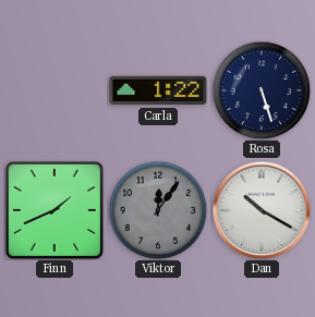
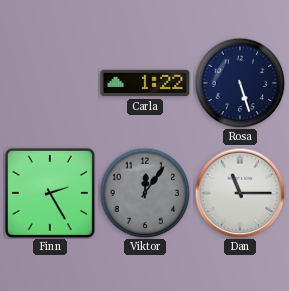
Finn: 1:41 -> 2:25 (50, 193)
Dan: 10:20 -> 11:15 (240, 193)
